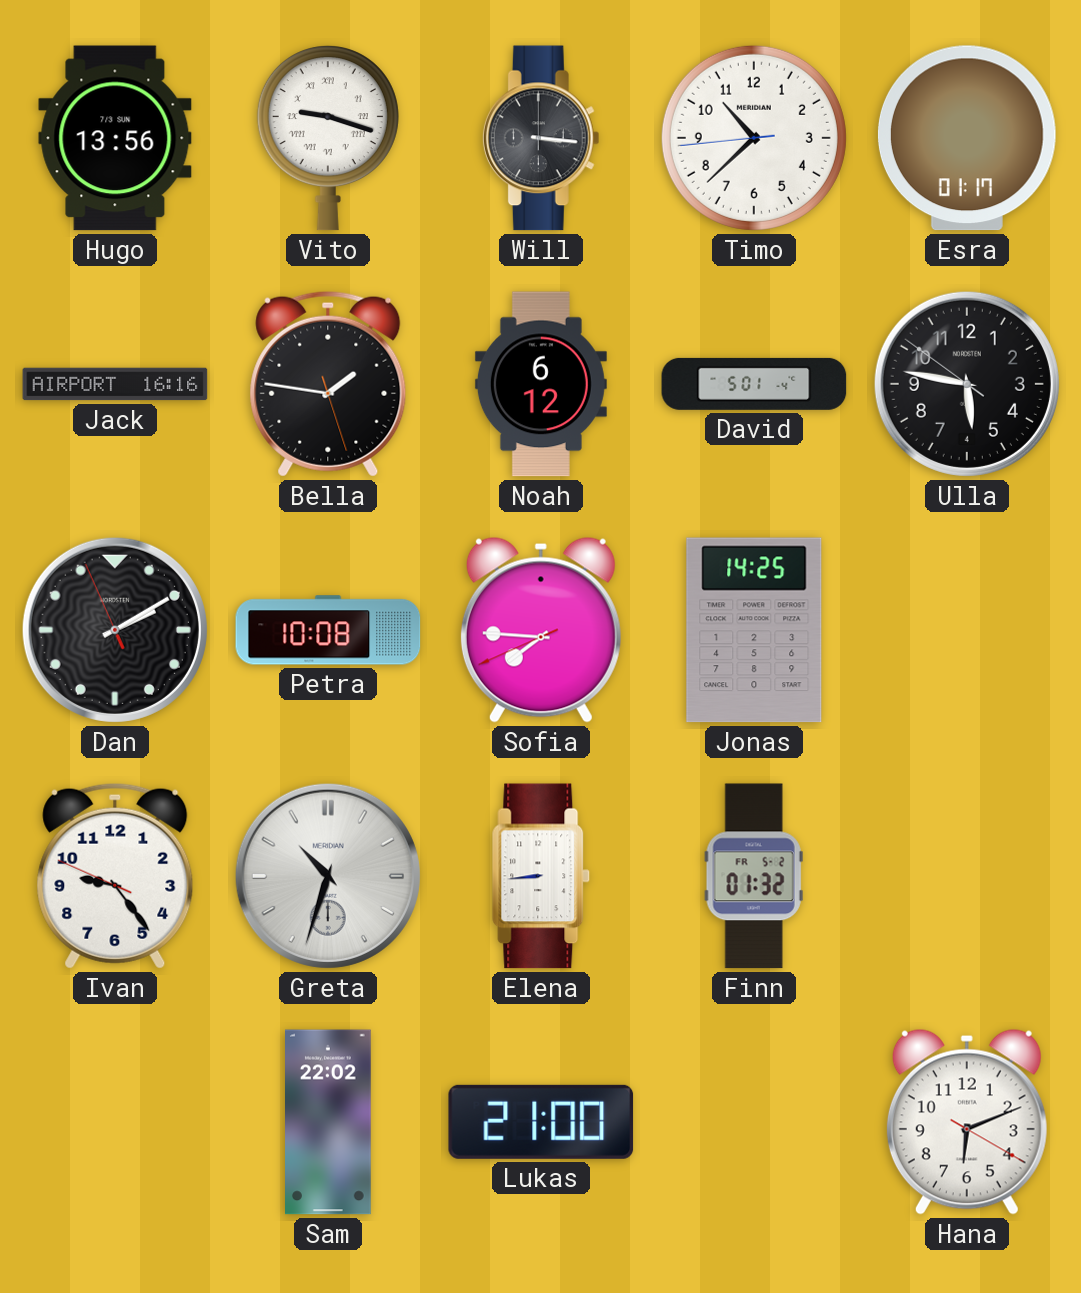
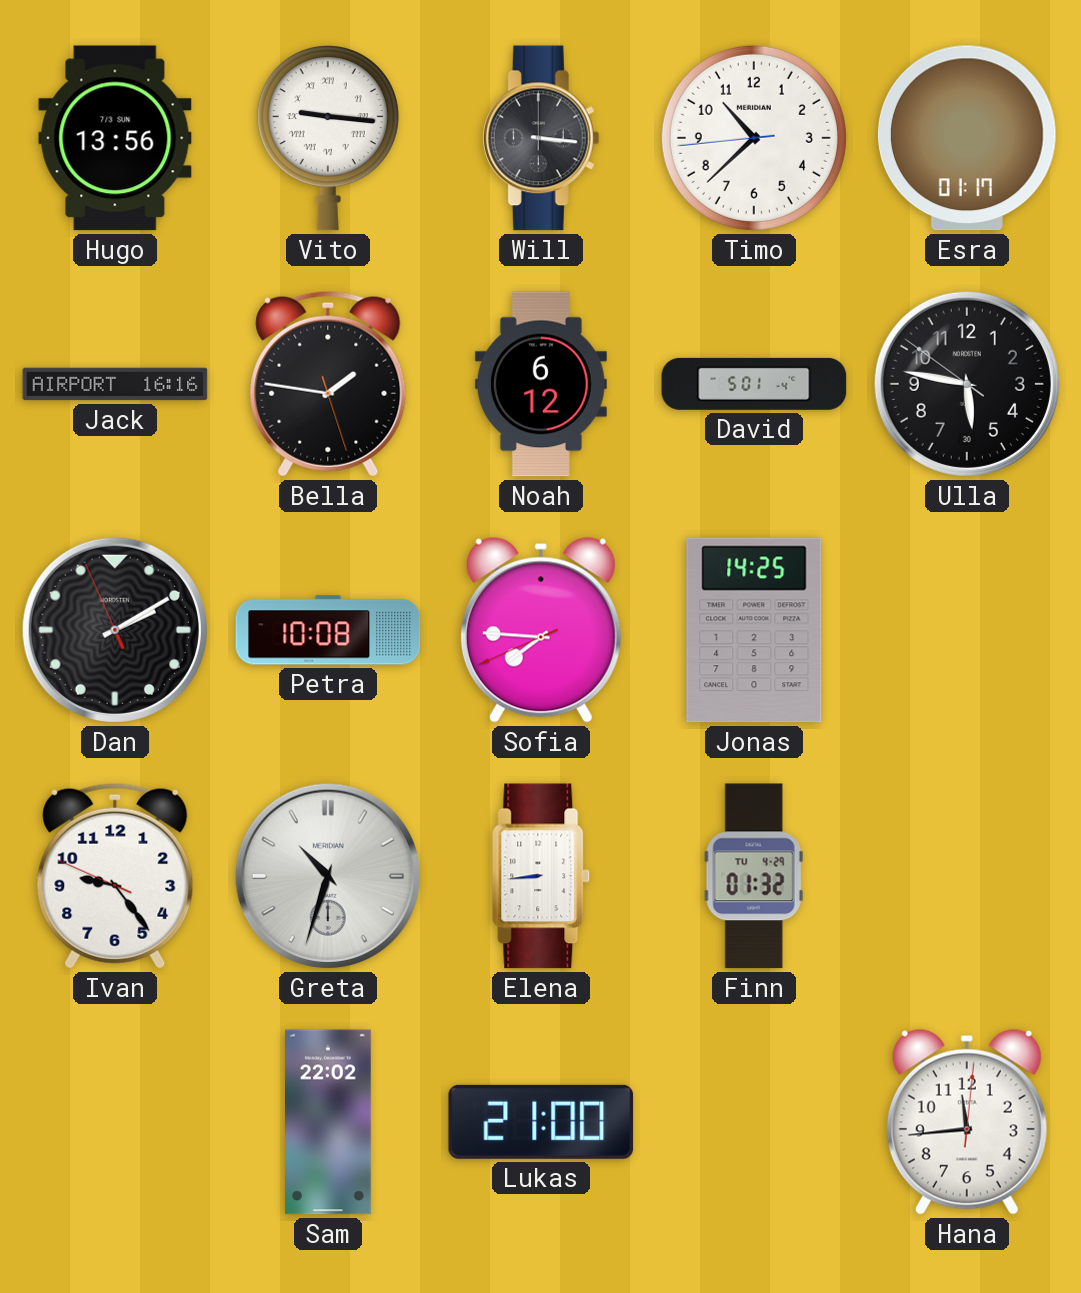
Vito: 9:18 -> 9:16 (328, 138)
Ulla date: 4 -> 30 (967, 384)
Finn date: FR 5-2 -> TU 4-29 (754, 876)
Hana: 6:11 -> 11:44 (967, 1122)
